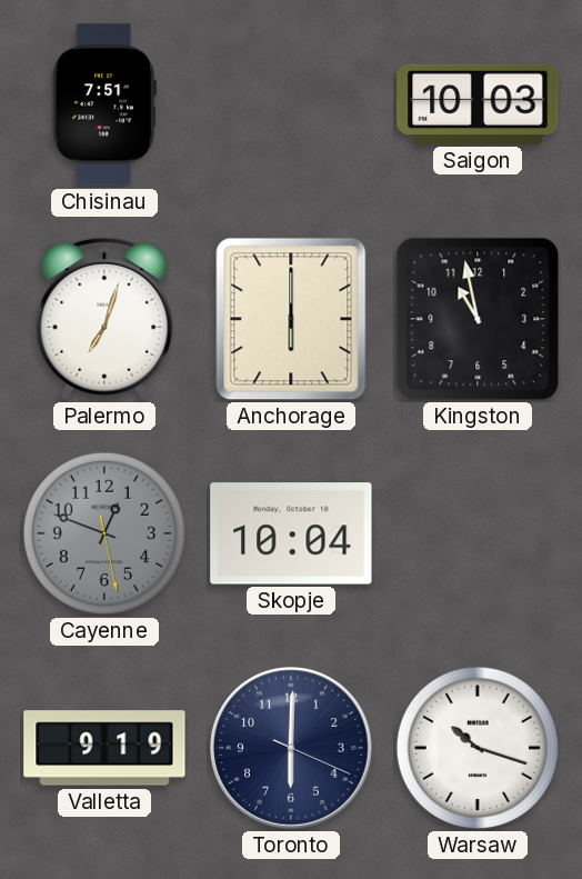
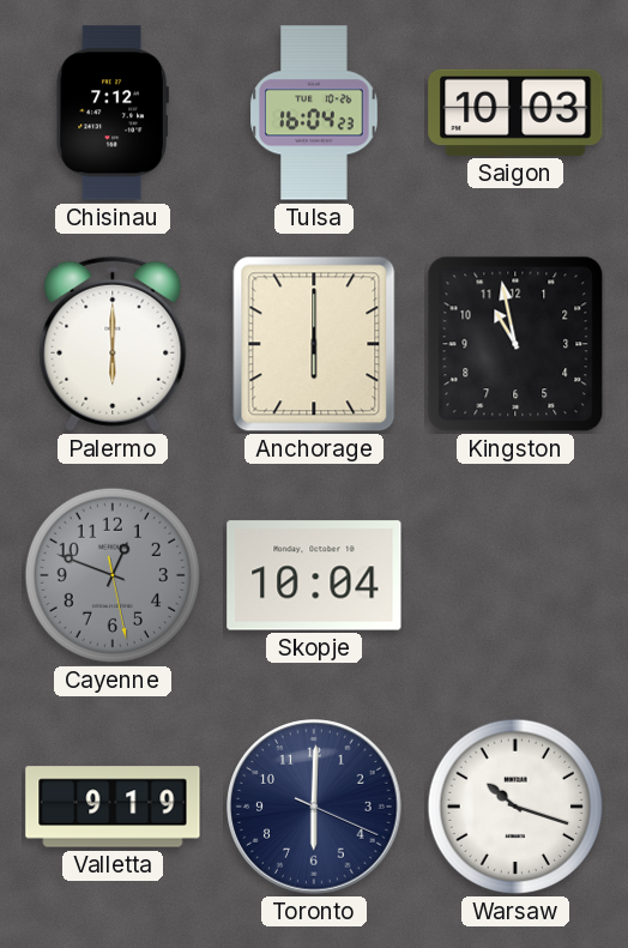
Chisinau: 7:51 -> 7:12 (113, 113)
Tulsa: none -> 16:04 (314, 113)
Palermo: 7:03 -> 6:00 (113, 344)
